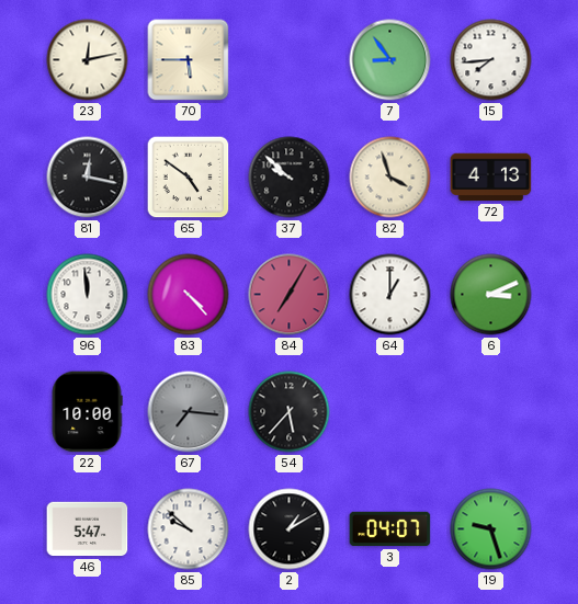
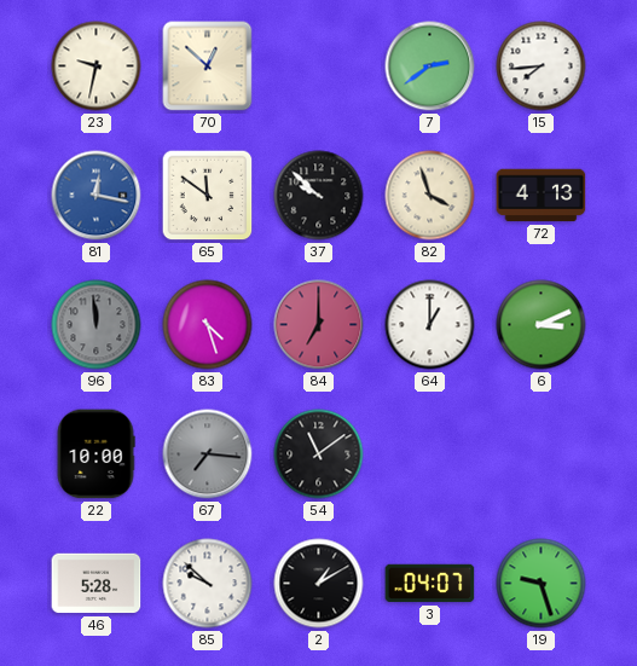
23: 12:13 -> 9:32 (97, 66)
70: 5:45 -> 12:52 (208, 66)
7: 8:54 -> 2:39 (430, 66)
81 dial: black -> blue (97, 196)
65: 4:51 -> 11:51 (208, 196)
96 dial: white -> grey (97, 325)
83: 4:23 -> 4:27 (208, 325)
84: 7:05 -> 7:00 (319, 325)
54: 5:37 -> 11:09 (319, 454)
46: 5:47 -> 5:28 (97, 584)
